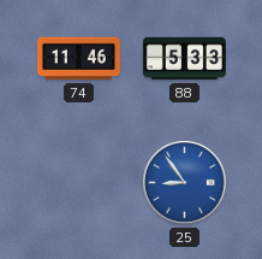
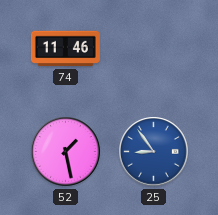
88: 5:33 -> none (184, 59)
52: none -> 1:28 (66, 152)
